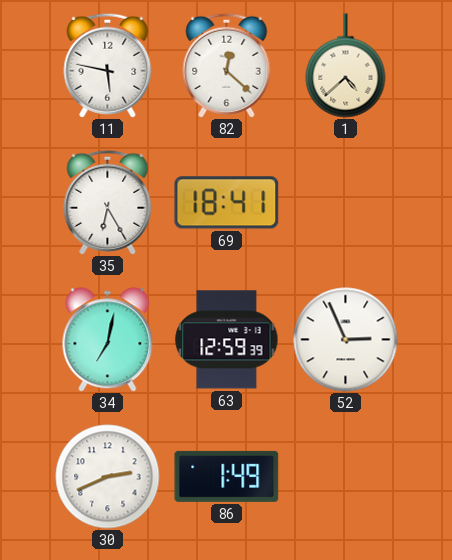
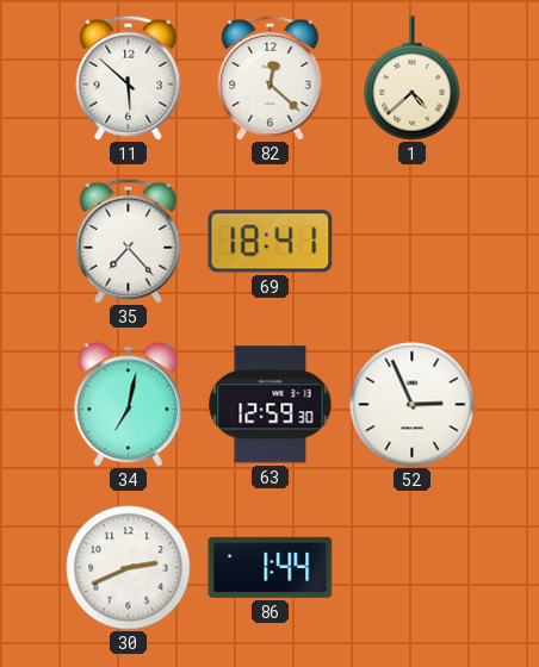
11: 5:47 -> 5:52 (129, 77)
35: 6:25 -> 7:23 (129, 241)
63: 12:59:39 -> 12:59:30 (271, 405)
86: 1:49 -> 1:44 (271, 567)
